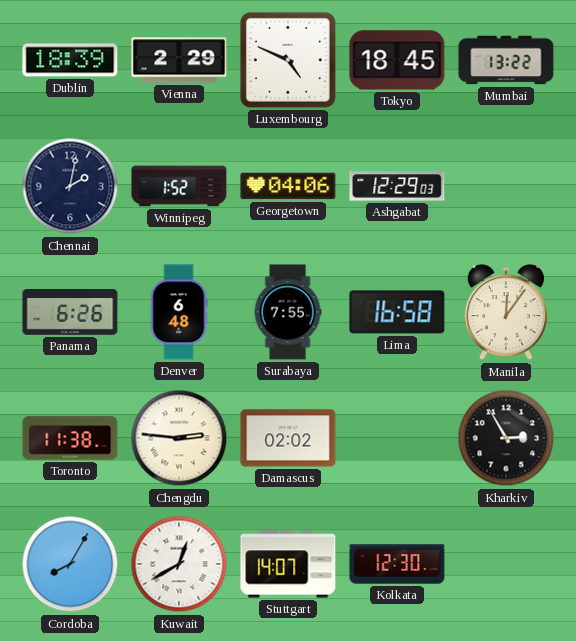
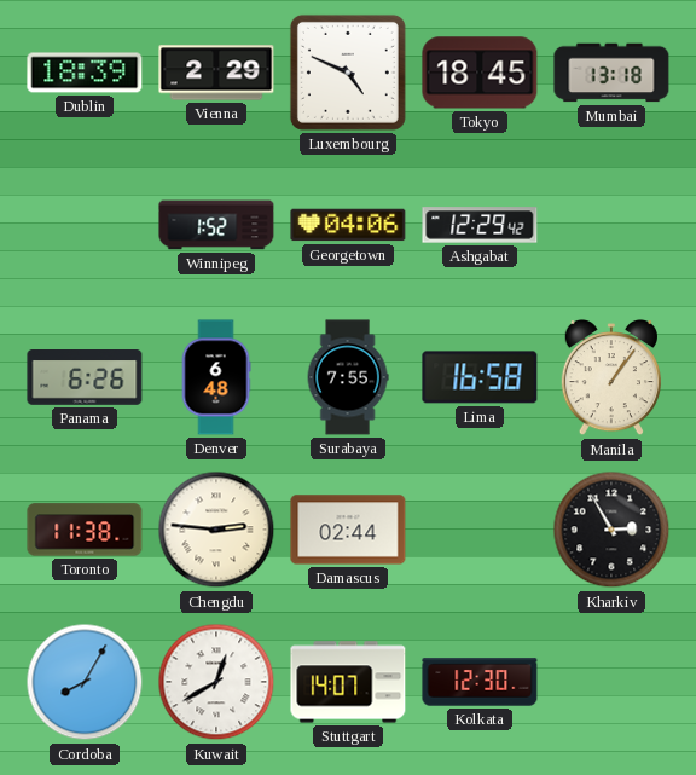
Mumbai: 13:22 -> 13:18 (611, 73)
Chennai: 2:02 -> none (70, 186)
Ashgabat: 12:29:03 -> 12:29:42 (480, 225)
Manila: 12:06 -> 1:06 (611, 378)
Damascus: 02:02 -> 02:44 (348, 530)
